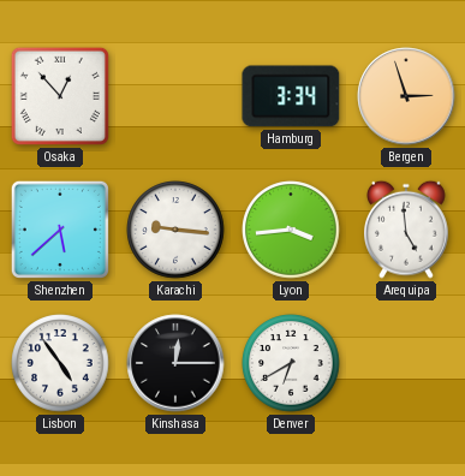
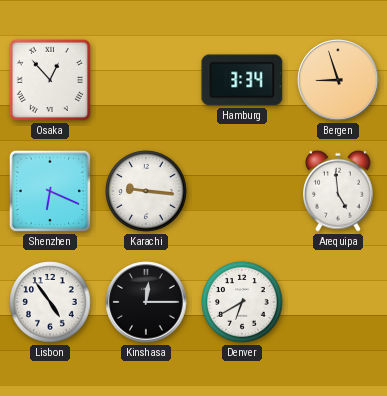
Bergen: 2:57 -> 8:57 (338, 80)
Shenzhen: 5:38 -> 6:19 (50, 191)
Lyon: 3:44 -> none (291, 230)
